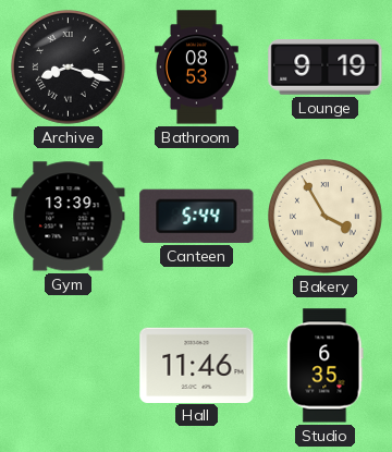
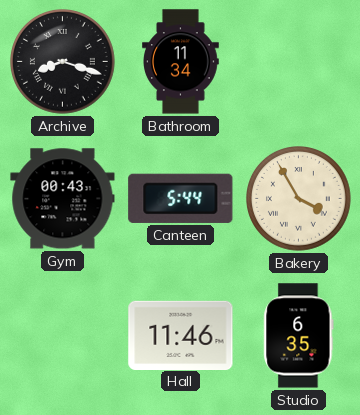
Bathroom: 08:53 -> 11:34 (181, 62)
Lounge: 9:19 -> none (326, 68)
Gym: 13:39 -> 00:43 (63, 199)
